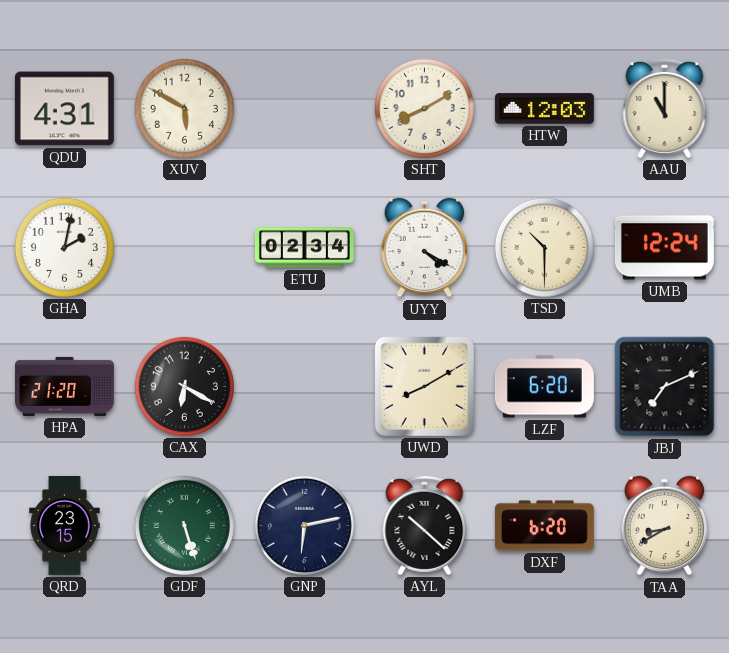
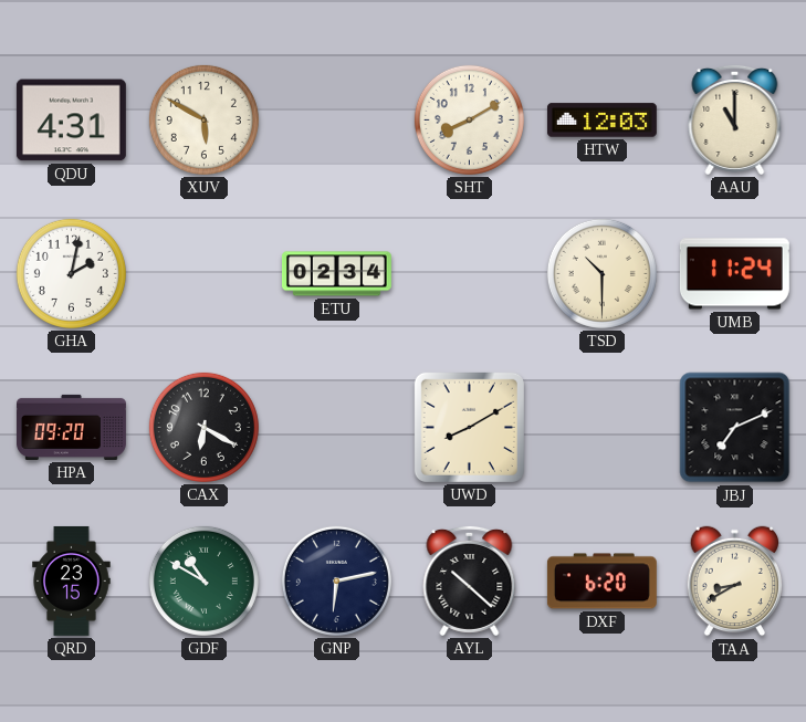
UYY: 4:20 -> none (425, 248)
UMB: 12:24 -> 11:24 (734, 274)
HPA: 21:20 -> 09:20 (72, 427)
LZF: 6:20 -> none (544, 387)
GDF: 5:27 -> 10:50 (203, 580)
